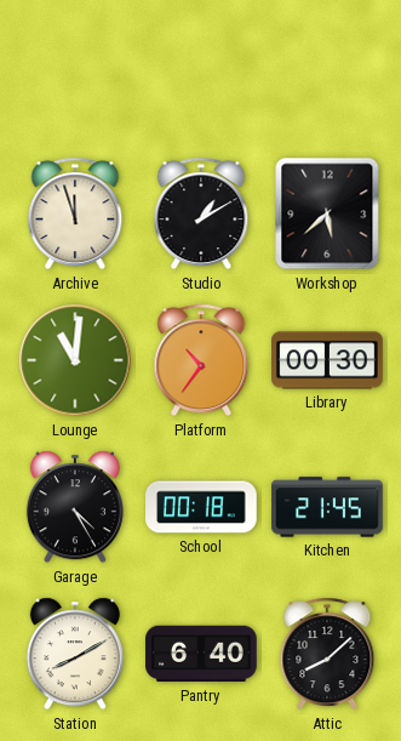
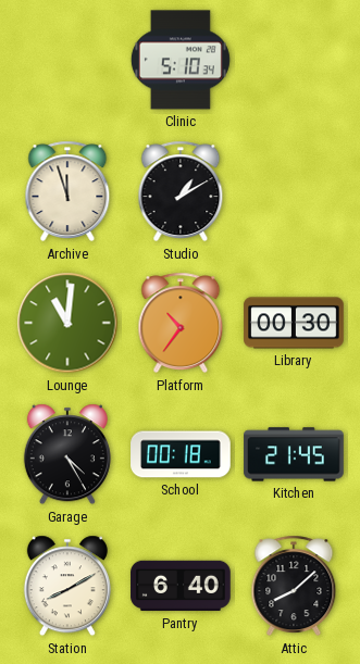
Clinic: none -> 5:10 (181, 60)
Workshop: 5:38 -> none (327, 213)
